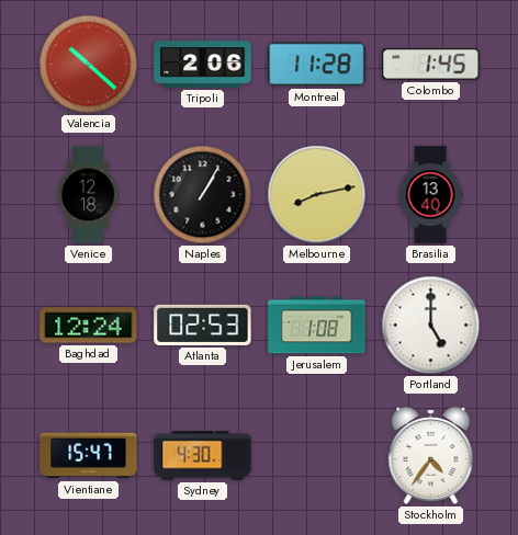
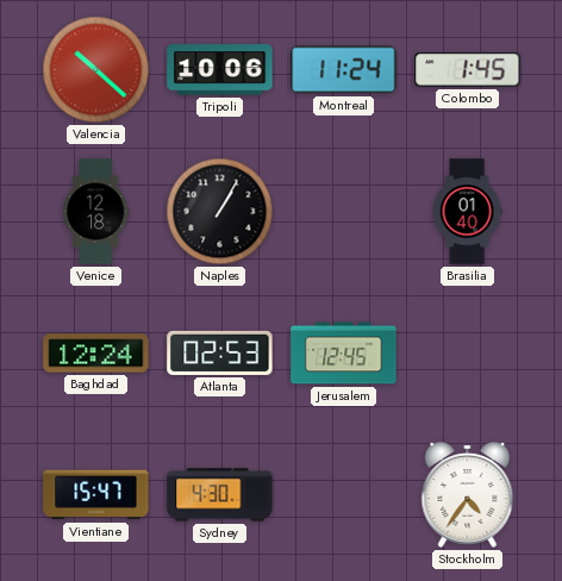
Tripoli: 2:06 -> 10:06 (220, 70)
Montreal: 11:28 -> 11:24 (344, 70)
Melbourne: 8:13 -> none (317, 195)
Brasilia: 13:40 -> 01:40 (467, 212)
Jerusalem: 1:08 -> 12:45 (344, 354)
Portland: 5:00 -> none (431, 326)
